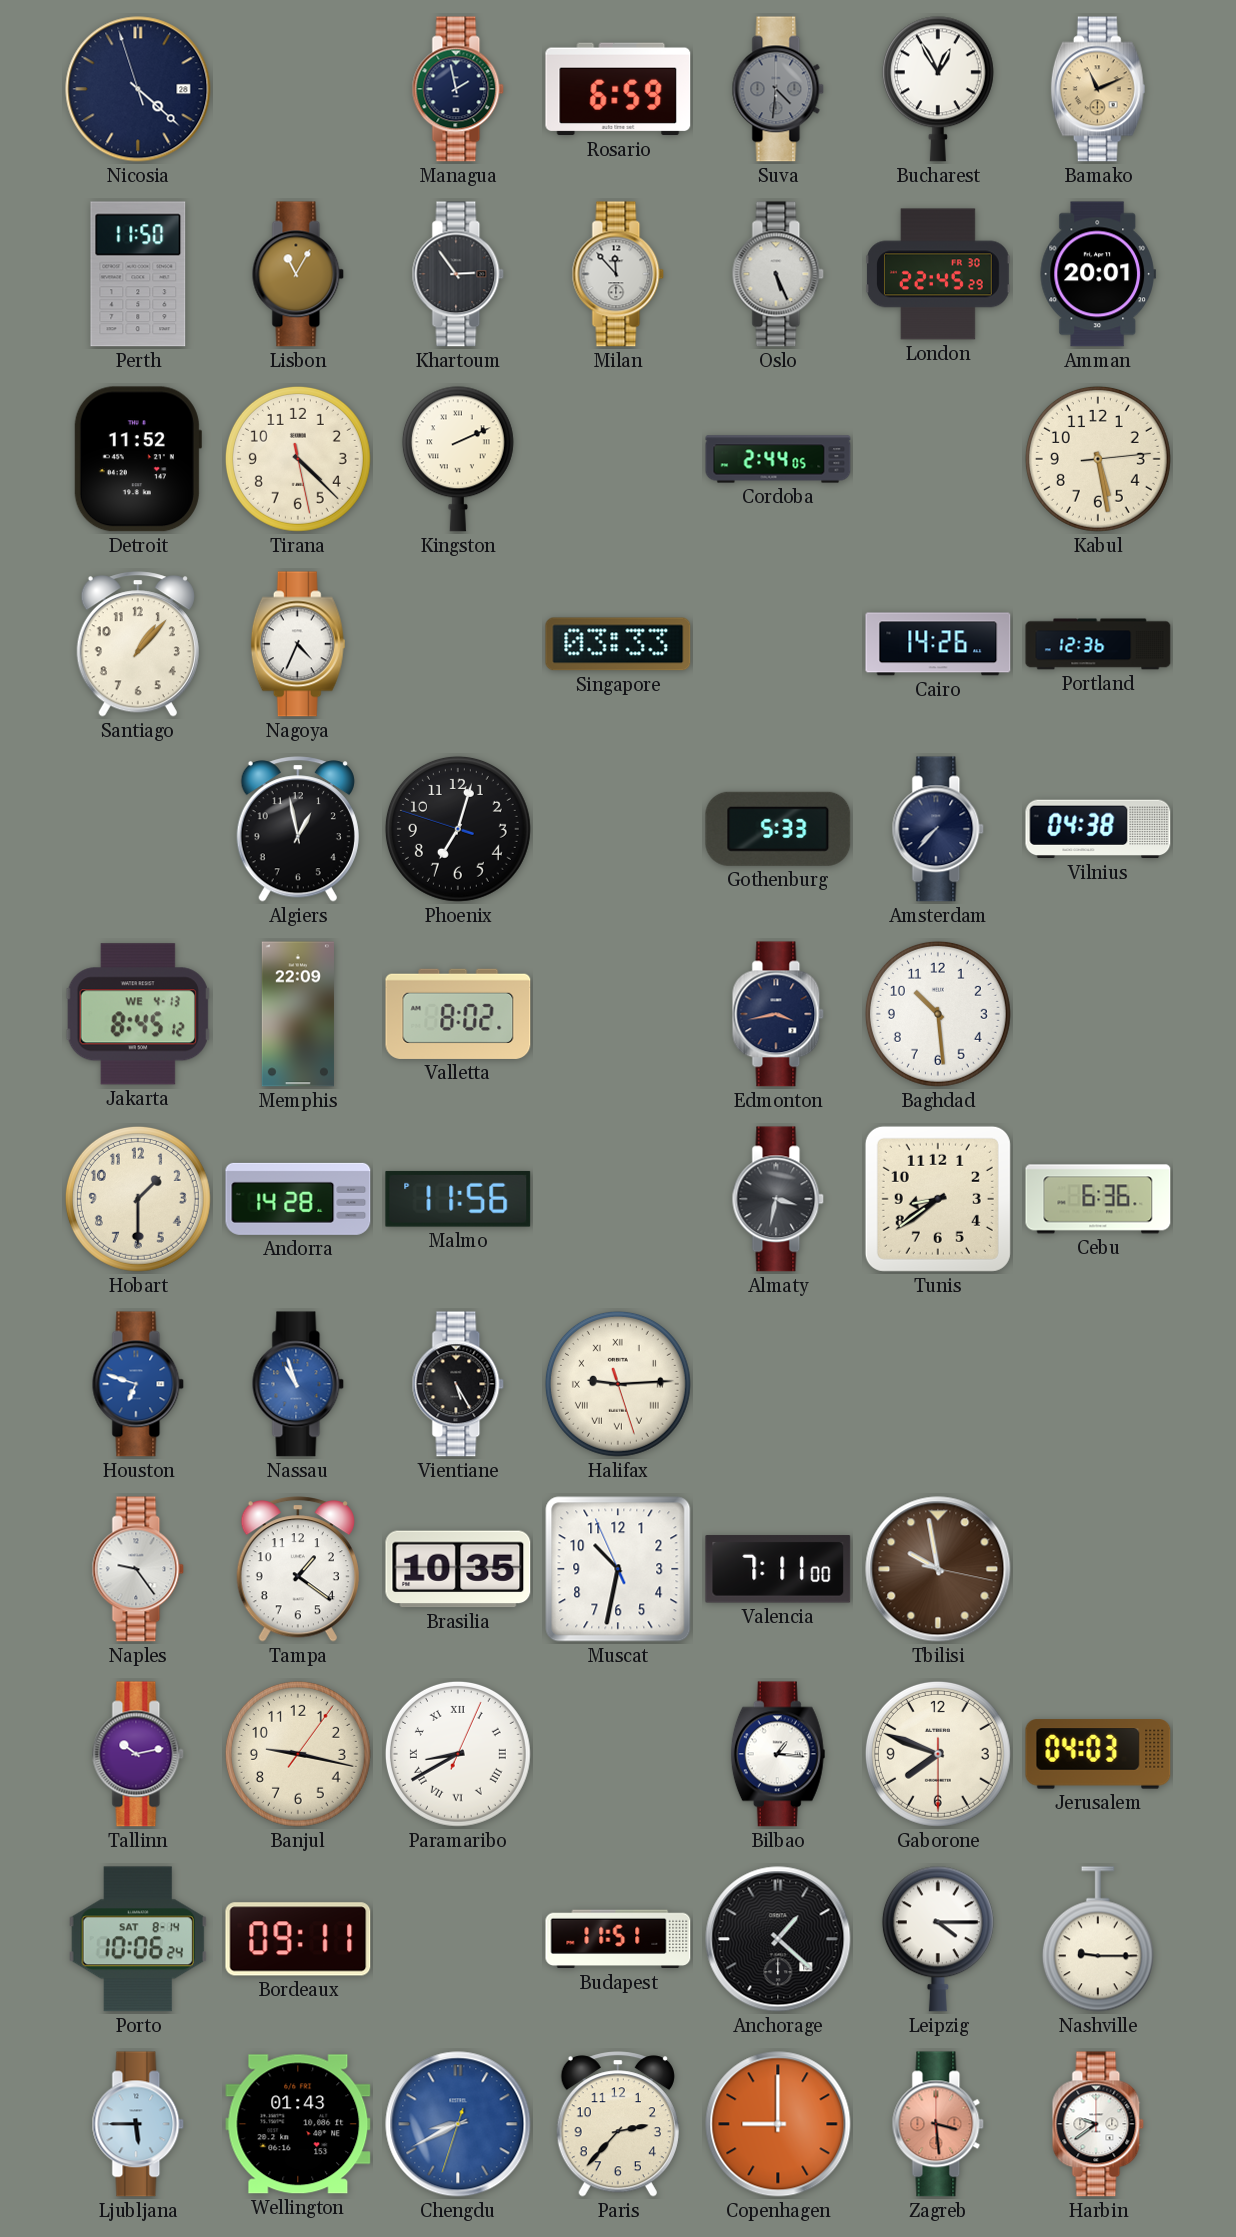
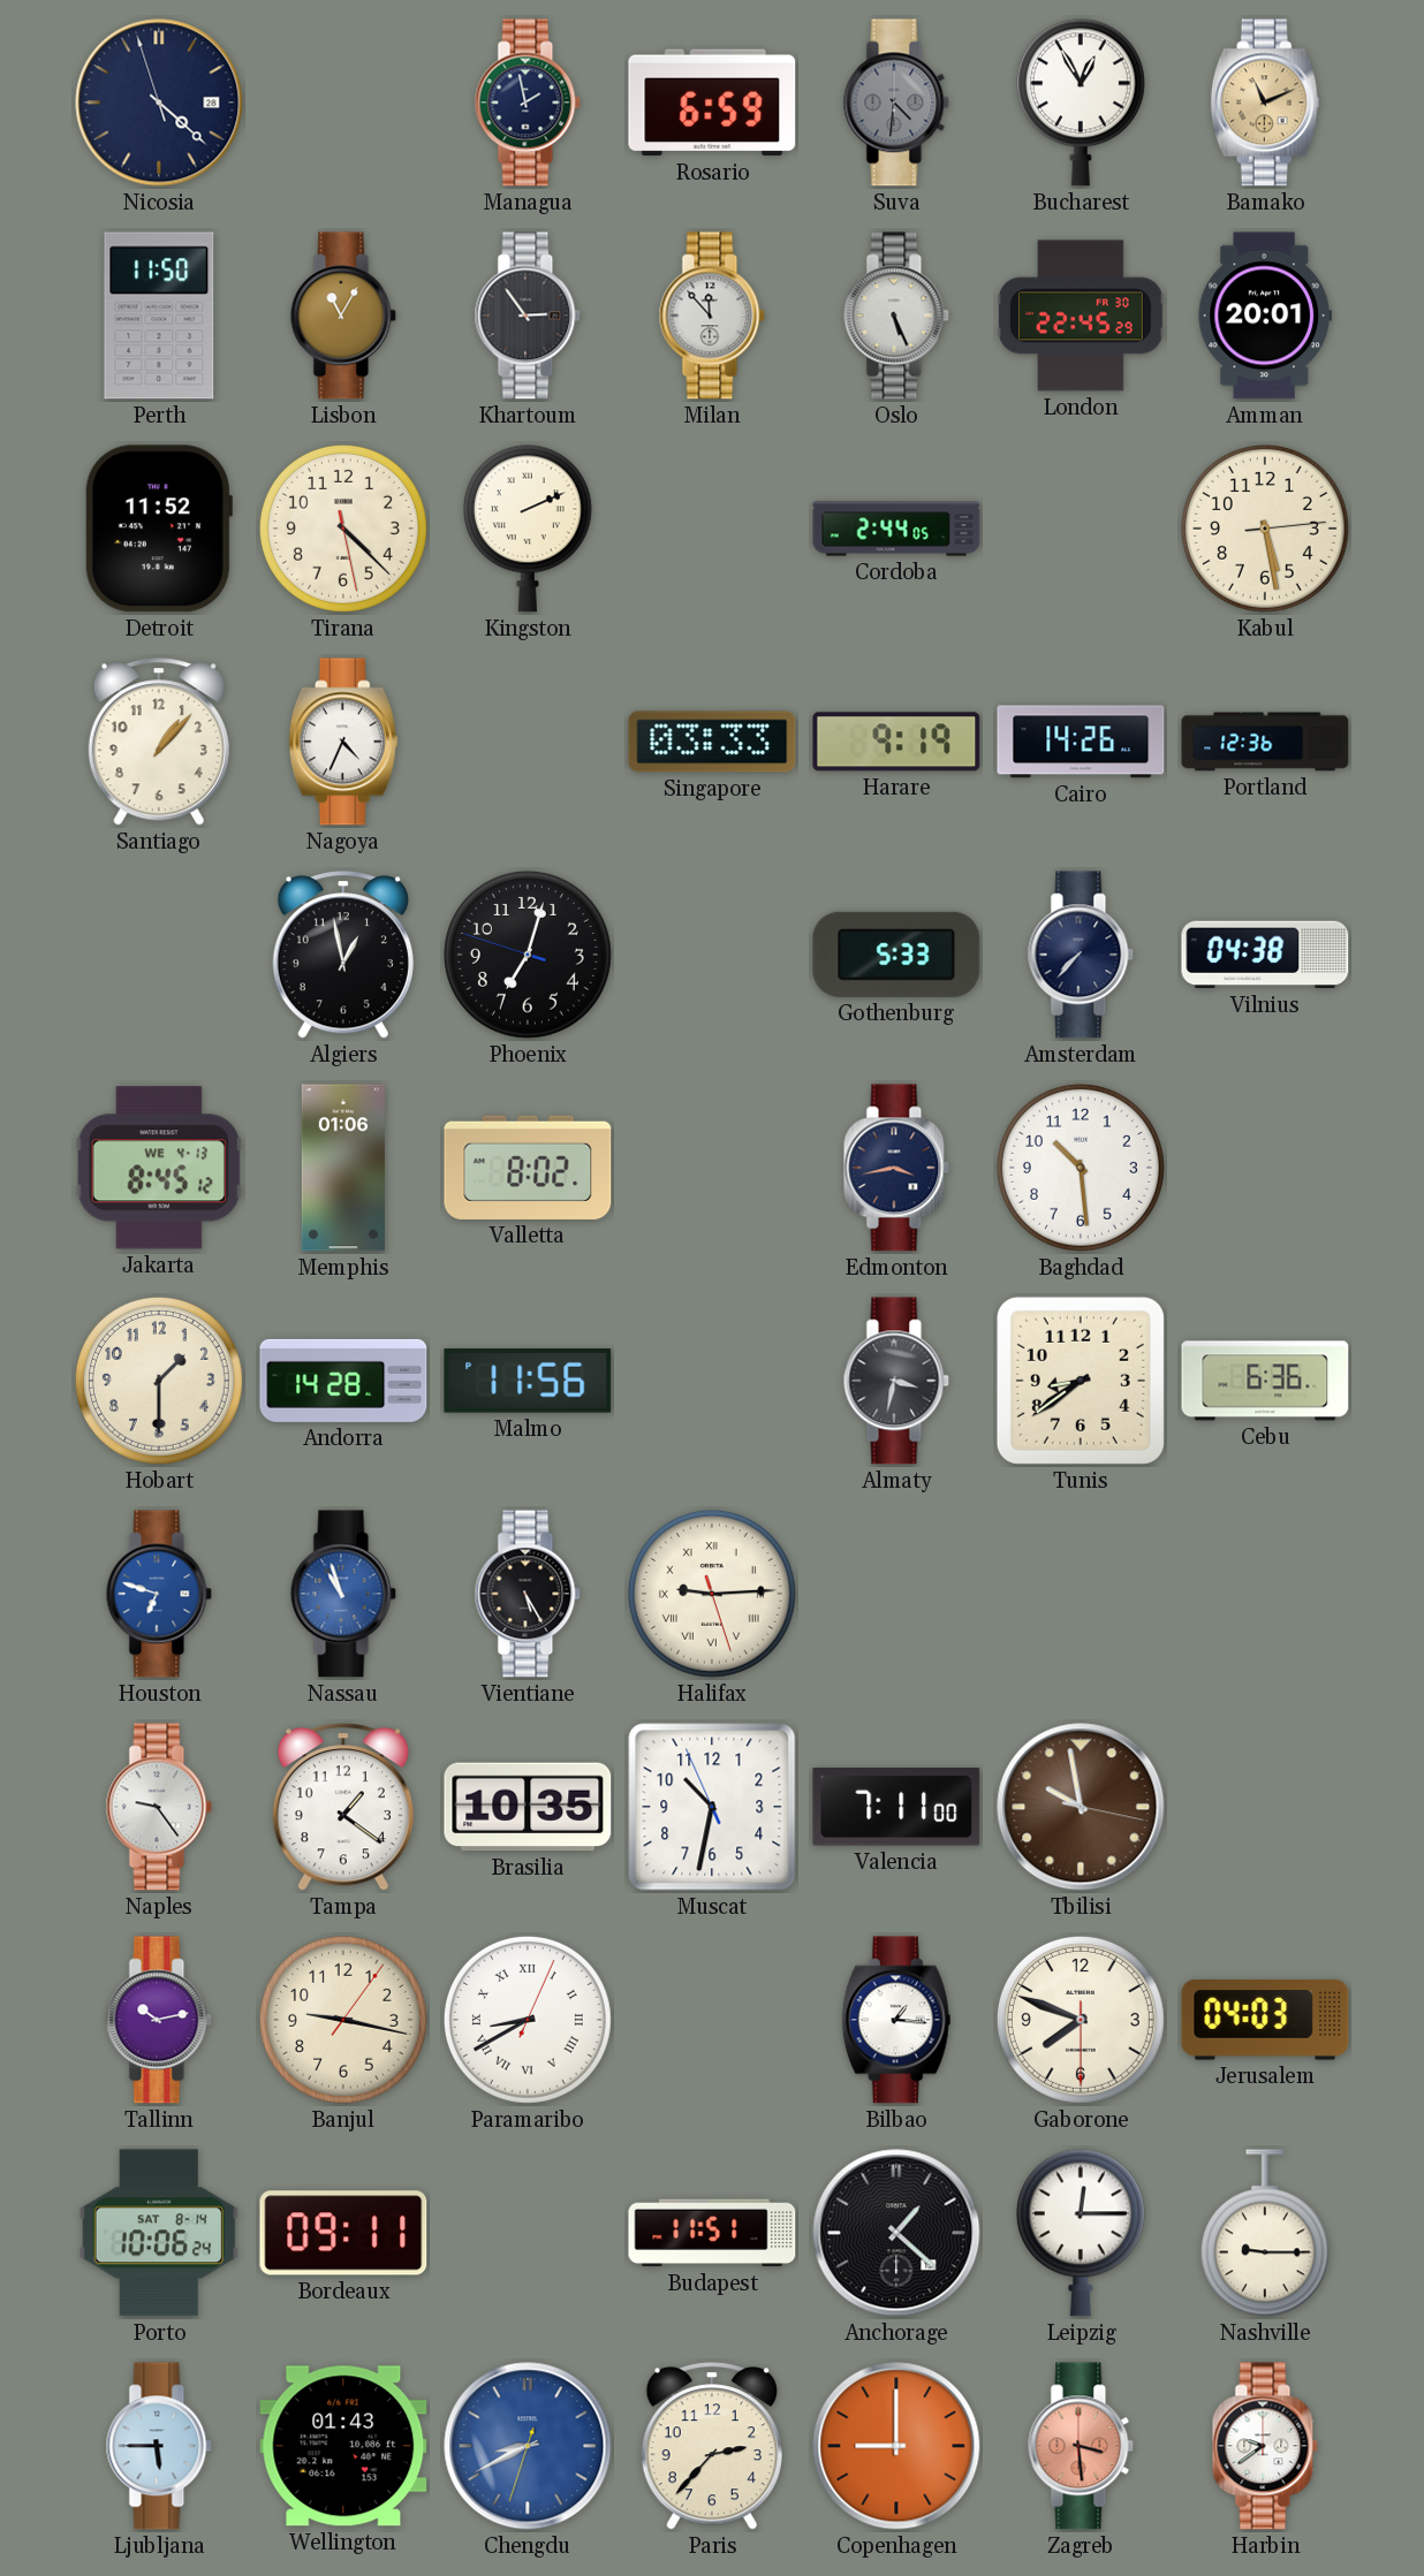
Harare: none -> 9:19 (896, 742)
Memphis: 22:09 -> 01:06 (343, 1168)
Leipzig: 4:15 -> 12:15 (1081, 2233)
